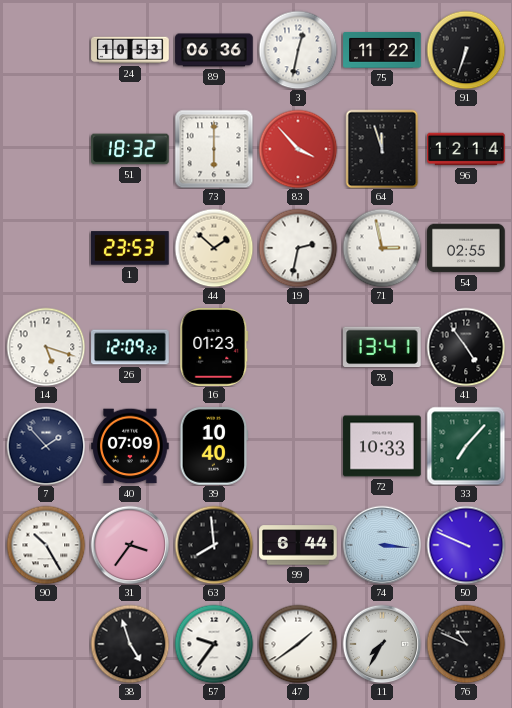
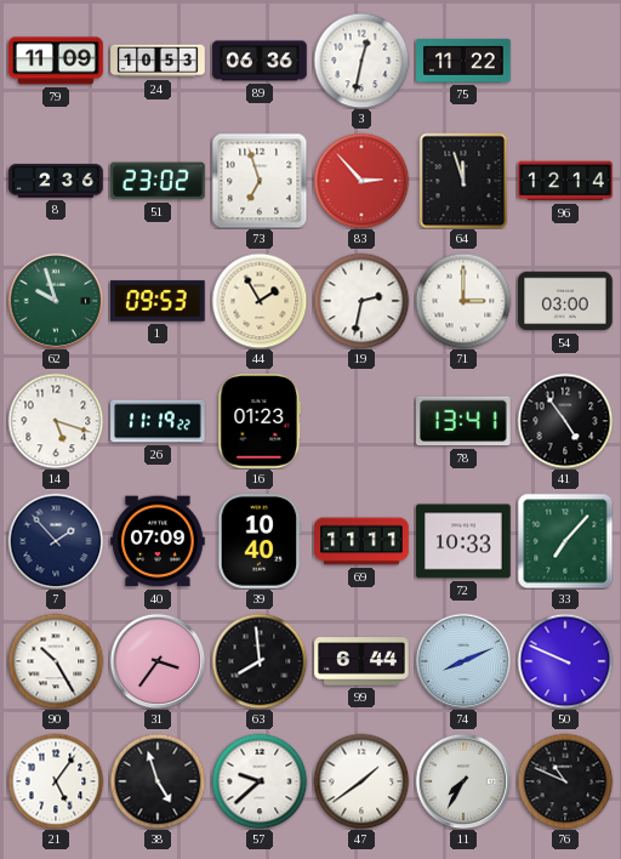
79: none -> 11:09 (56, 61)
91: 6:33 -> none (466, 50)
8: none -> 2:36 (56, 181)
51: 18:32 -> 23:02 (158, 181)
73: 6:00 -> 6:57 (260, 181)
83: 3:53 -> 2:53 (361, 181)
62: none -> 9:57 (56, 301)
1: 23:53 -> 09:53 (159, 301)
44: 1:52 -> 1:55 (260, 301)
71: 2:58 -> 3:00 (463, 301)
54: 02:55 -> 03:00 (565, 301)
26: 12:09 -> 11:19 (158, 421)
69: none -> 11:11 (361, 541)
74: 3:16 -> 8:11 (463, 661)
21: none -> 5:06 (56, 781)
57: 9:36 -> 9:38 (260, 781)
